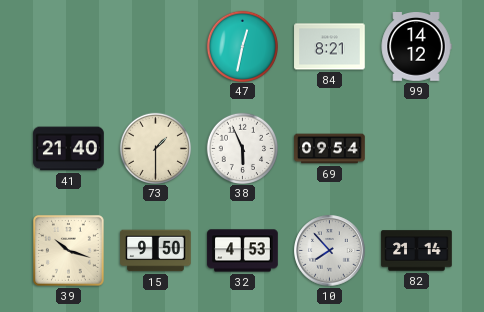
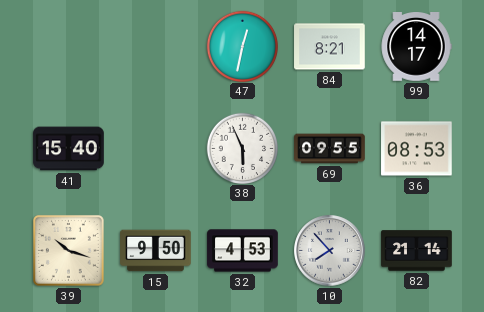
99: 14:12 -> 14:17 (416, 47)
41: 21:40 -> 15:40 (69, 149)
73: 1:30 -> none (155, 148)
69: 09:54 -> 09:55 (330, 149)
36: none -> 08:53 (417, 149)
